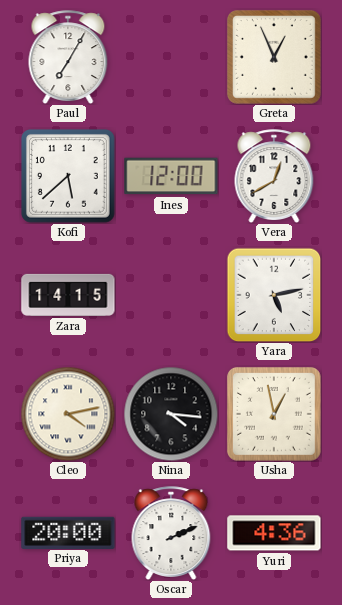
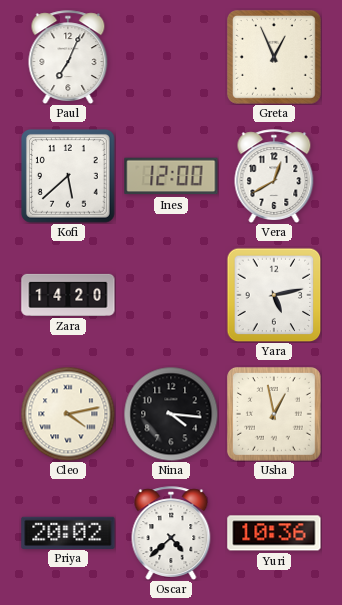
Paul: 7:05 -> 7:04 (68, 57)
Zara: 14:15 -> 14:20 (68, 295)
Priya: 20:00 -> 20:02 (68, 532)
Oscar: 2:11 -> 4:38 (171, 533)
Yuri: 4:36 -> 10:36 (274, 533)
